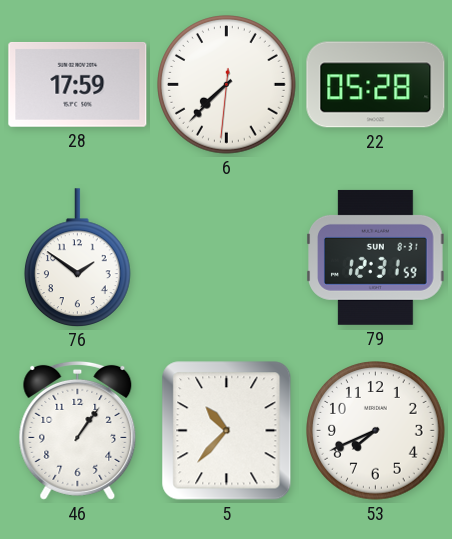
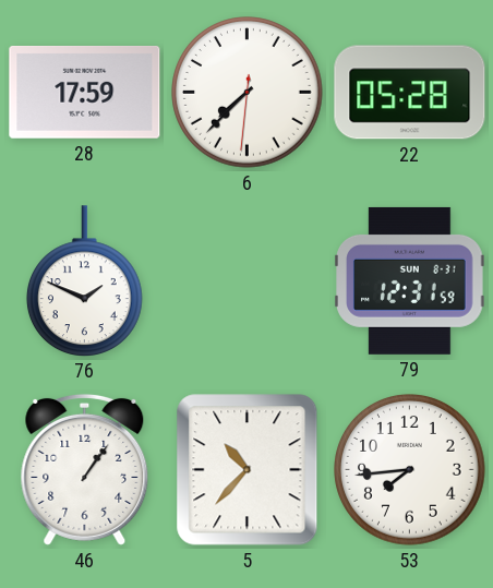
76: 1:51 -> 1:49 (85, 280)
53: 7:41 -> 7:44 (410, 470)
